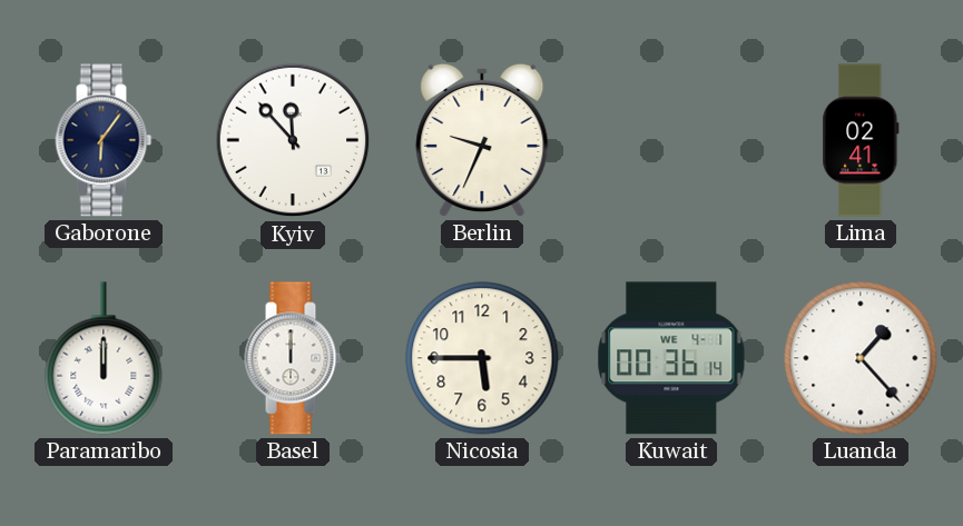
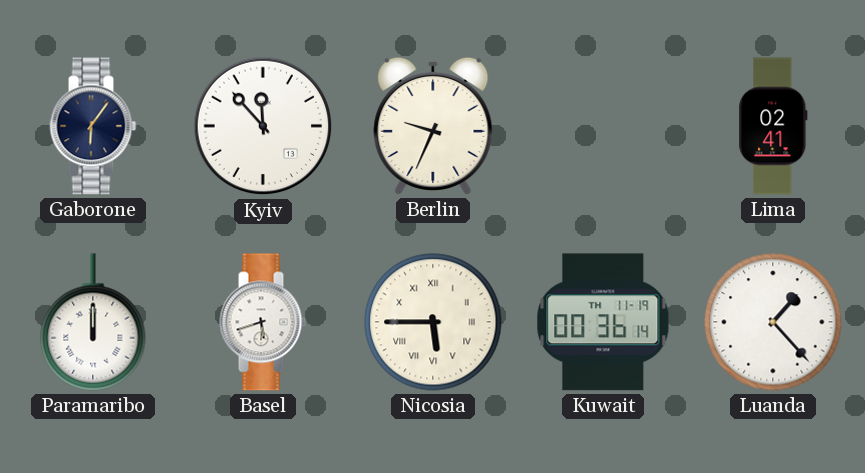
Basel: 12:00 -> 5:42 (263, 322)
Nicosia numerals: Arabic -> Roman (433, 322)
Kuwait date: WE 4-1 -> TH 11-19 (603, 322)
